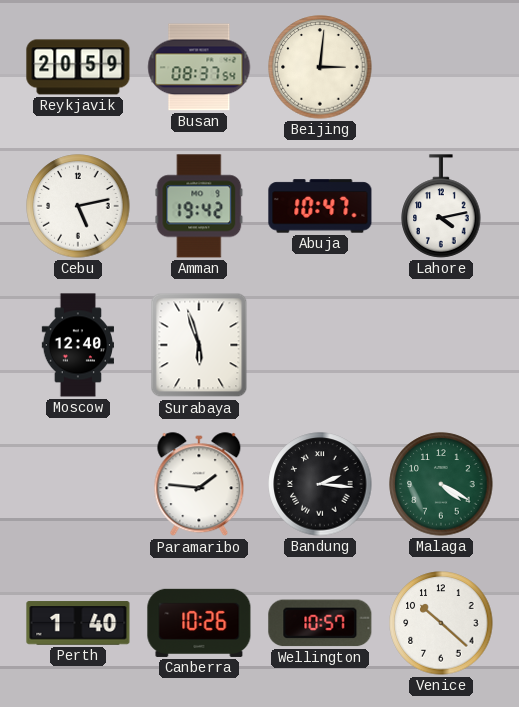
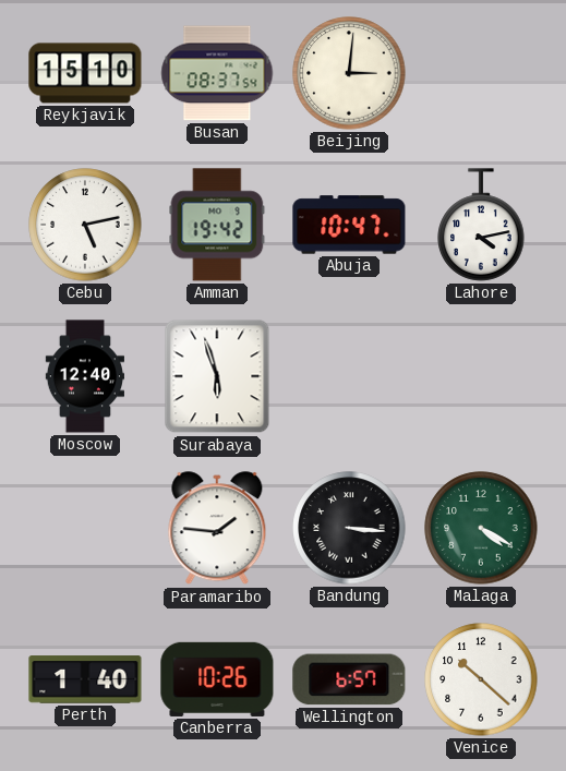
Reykjavik: 20:59 -> 15:10 (85, 73)
Bandung: 2:16 -> 3:16 (349, 528)
Wellington: 10:57 -> 6:57 (349, 679)
